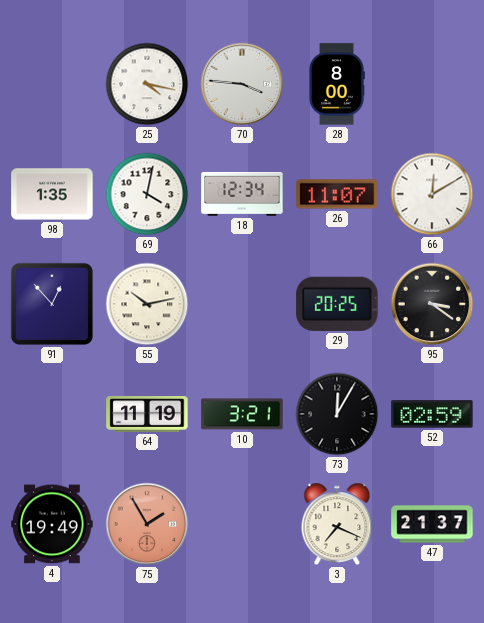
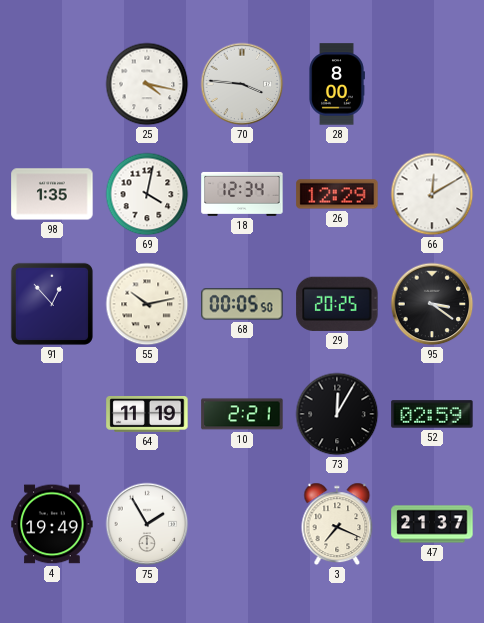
26: 11:07 -> 12:29 (337, 194)
68: none -> 00:05 (242, 304)
10: 3:21 -> 2:21 (242, 414)
75 dial: salmon -> white (147, 524)
